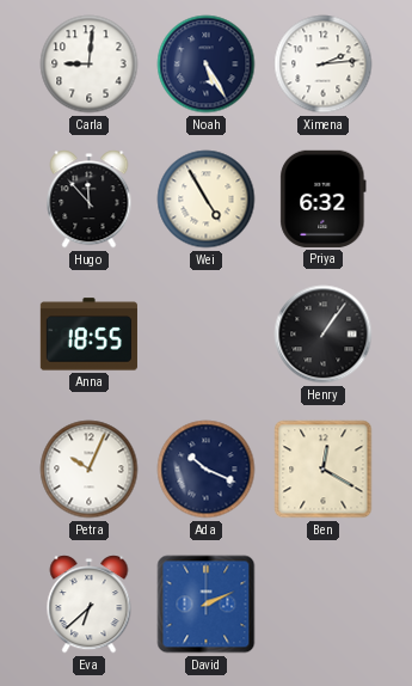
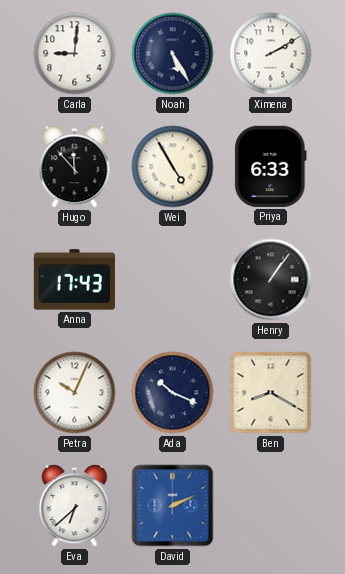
Ximena: 2:14 -> 2:10 (271, 54)
Priya: 6:32 -> 6:33 (271, 166)
Anna: 18:55 -> 17:43 (74, 280)
Ben: 12:20 -> 8:20 (271, 393)
